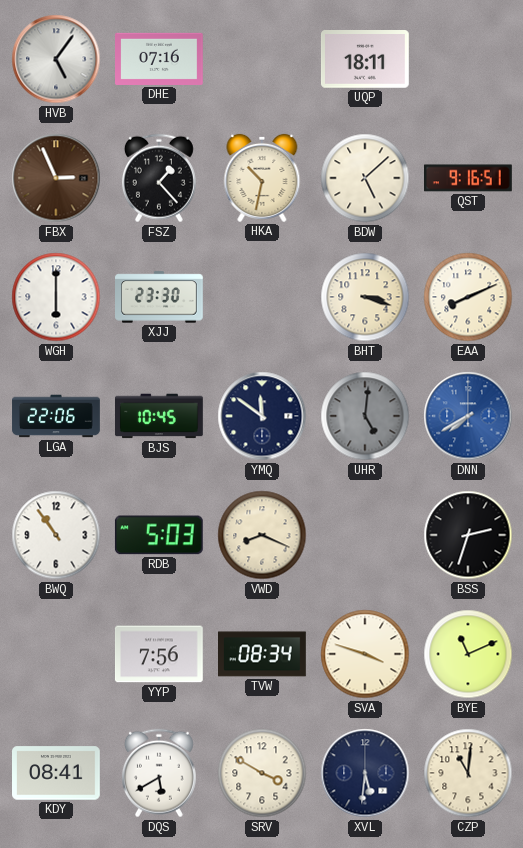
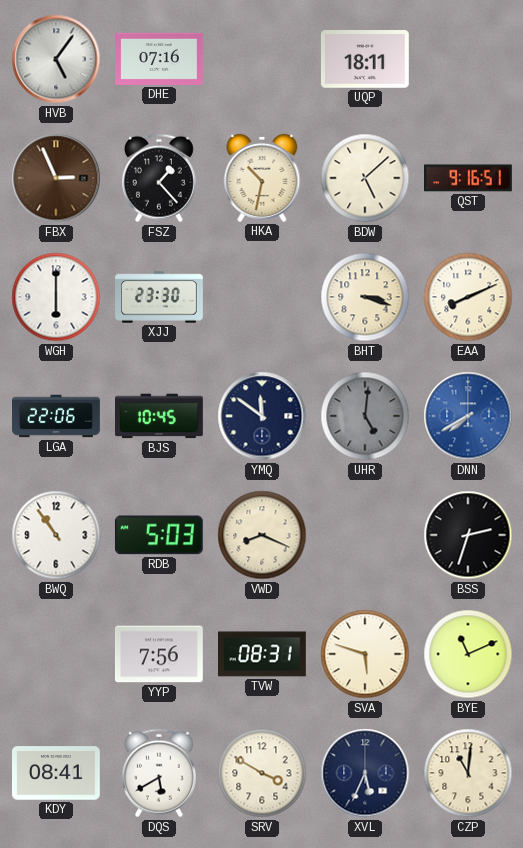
TVW: 08:34 -> 08:31 (263, 654)
SVA: 3:48 -> 5:48 (365, 654)
XVL: 5:31 -> 5:34 (365, 773)
